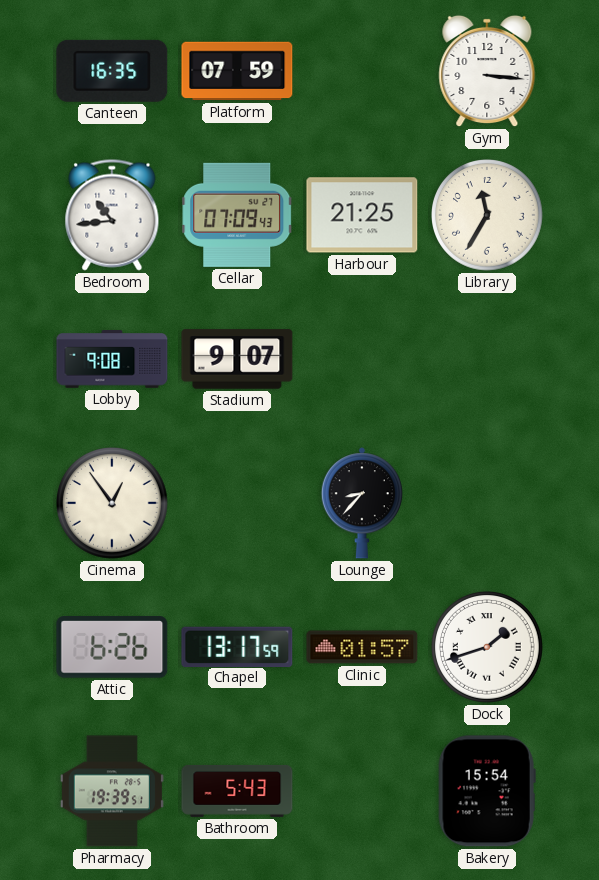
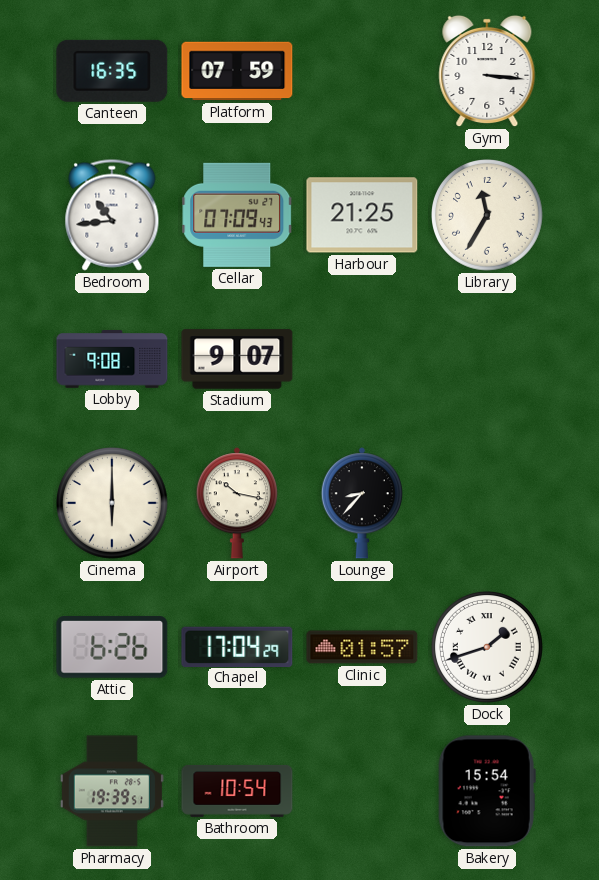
Cinema: 12:54 -> 6:00 (113, 504)
Airport: none -> 10:17 (237, 503)
Chapel: 13:17 -> 17:04 (237, 646)
Bathroom: 5:43 -> 10:54 (237, 791)
